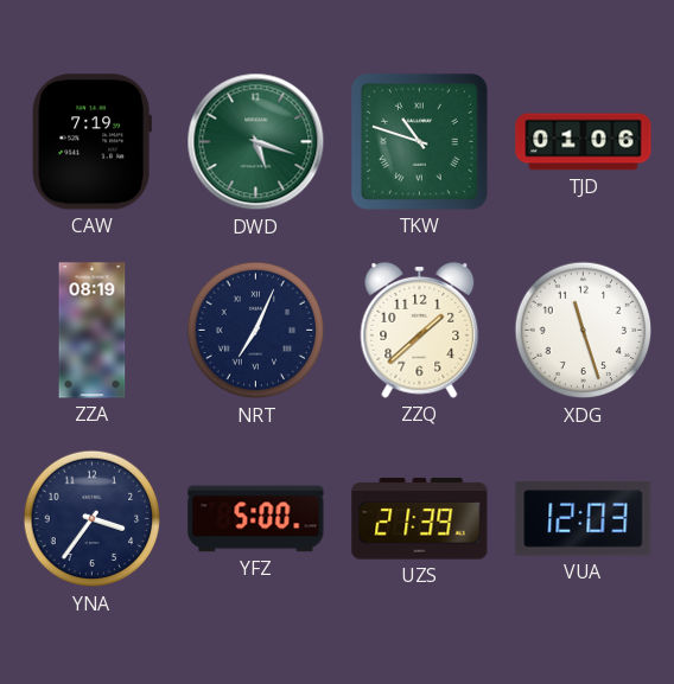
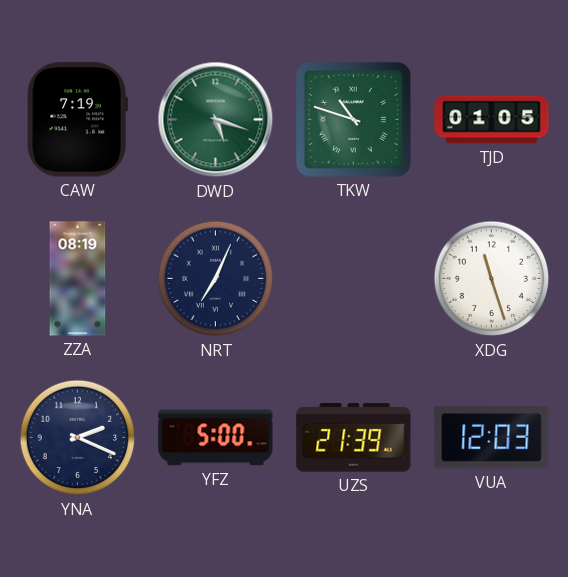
TJD: 01:06 -> 01:05 (492, 120)
ZZQ: 1:38 -> none (420, 330)
YNA: 3:36 -> 2:19 (78, 438)
